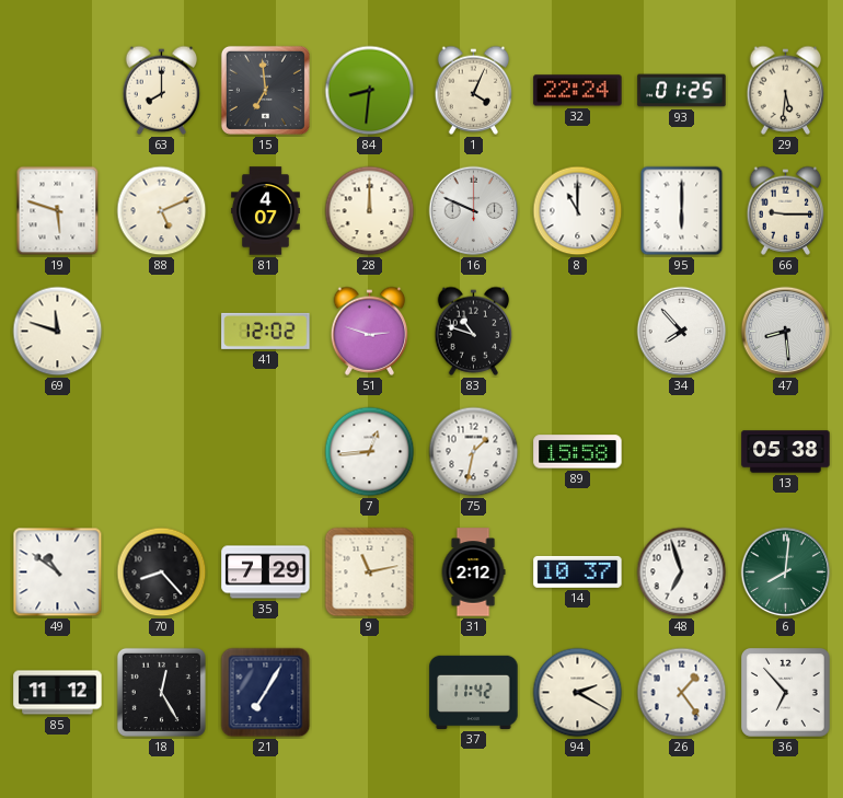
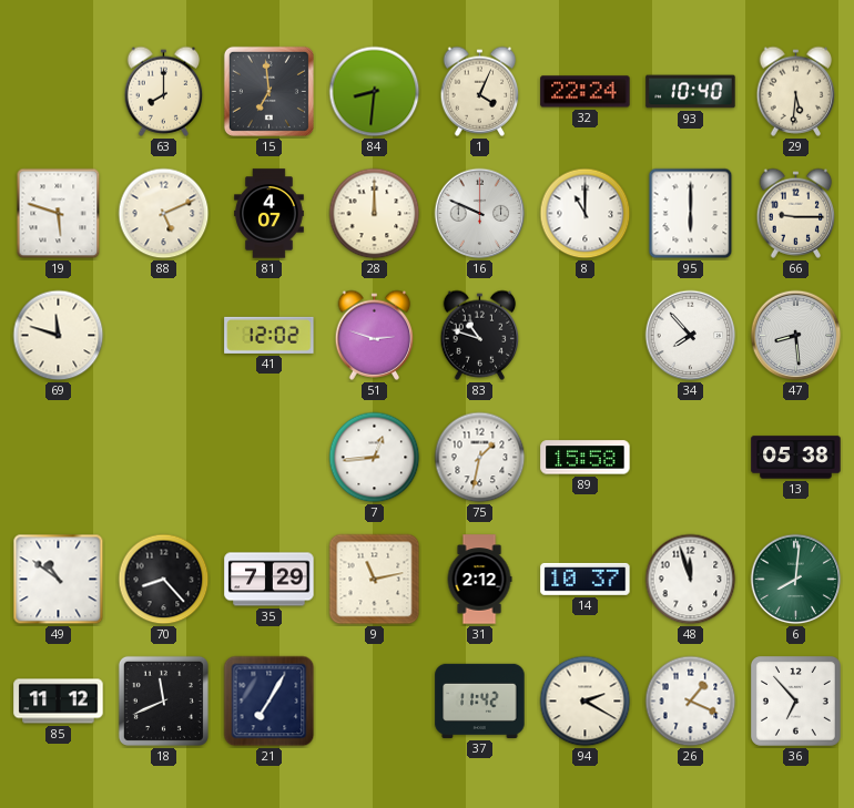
93: 01:25 -> 10:40 (691, 92)
48: 6:57 -> 11:57 (691, 580)
18: 12:25 -> 11:41 (163, 700)
26: 1:24 -> 1:19 (691, 702)
